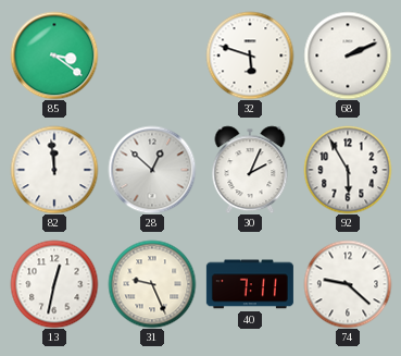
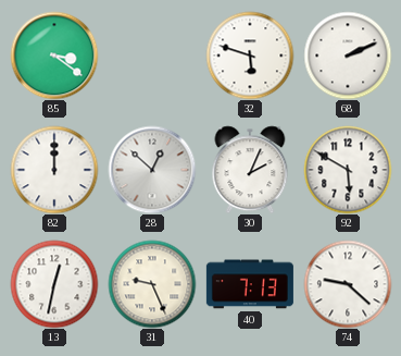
82: 11:59 -> 12:00 (54, 170)
92: 5:55 -> 5:50 (348, 170)
40: 7:11 -> 7:13 (250, 284)
